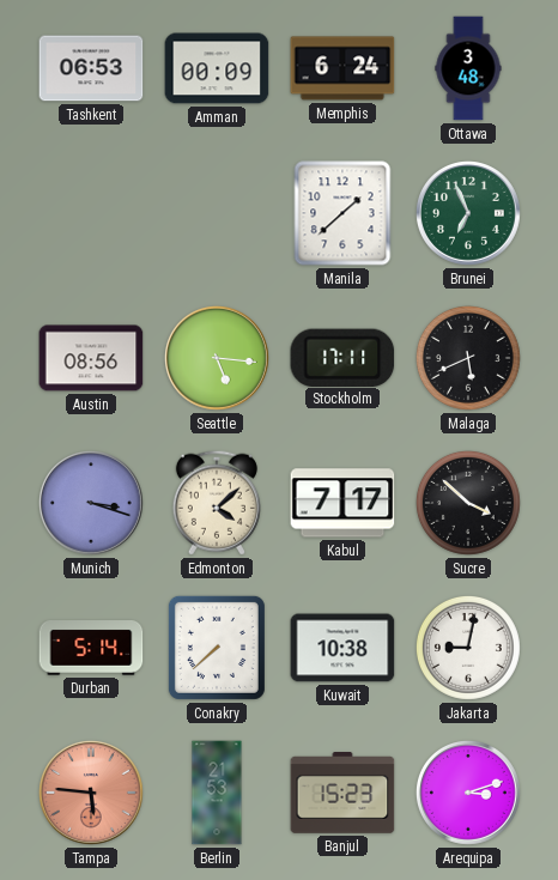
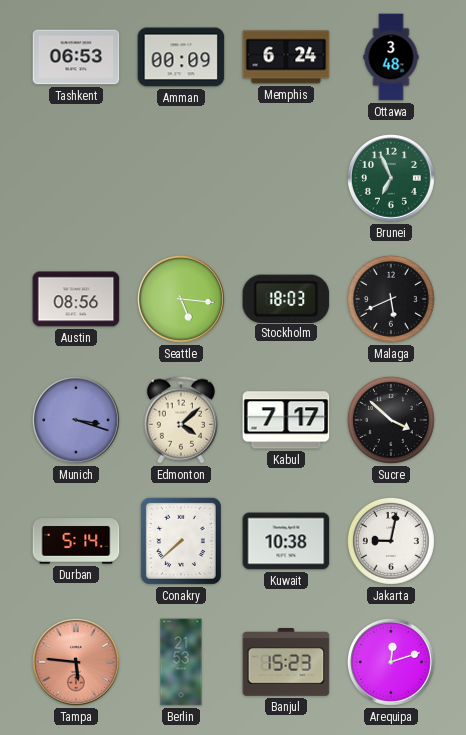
Manila: 1:38 -> none (342, 213)
Stockholm: 17:11 -> 18:03 (286, 298)
Arequipa: 3:12 -> 12:12 (391, 662)
